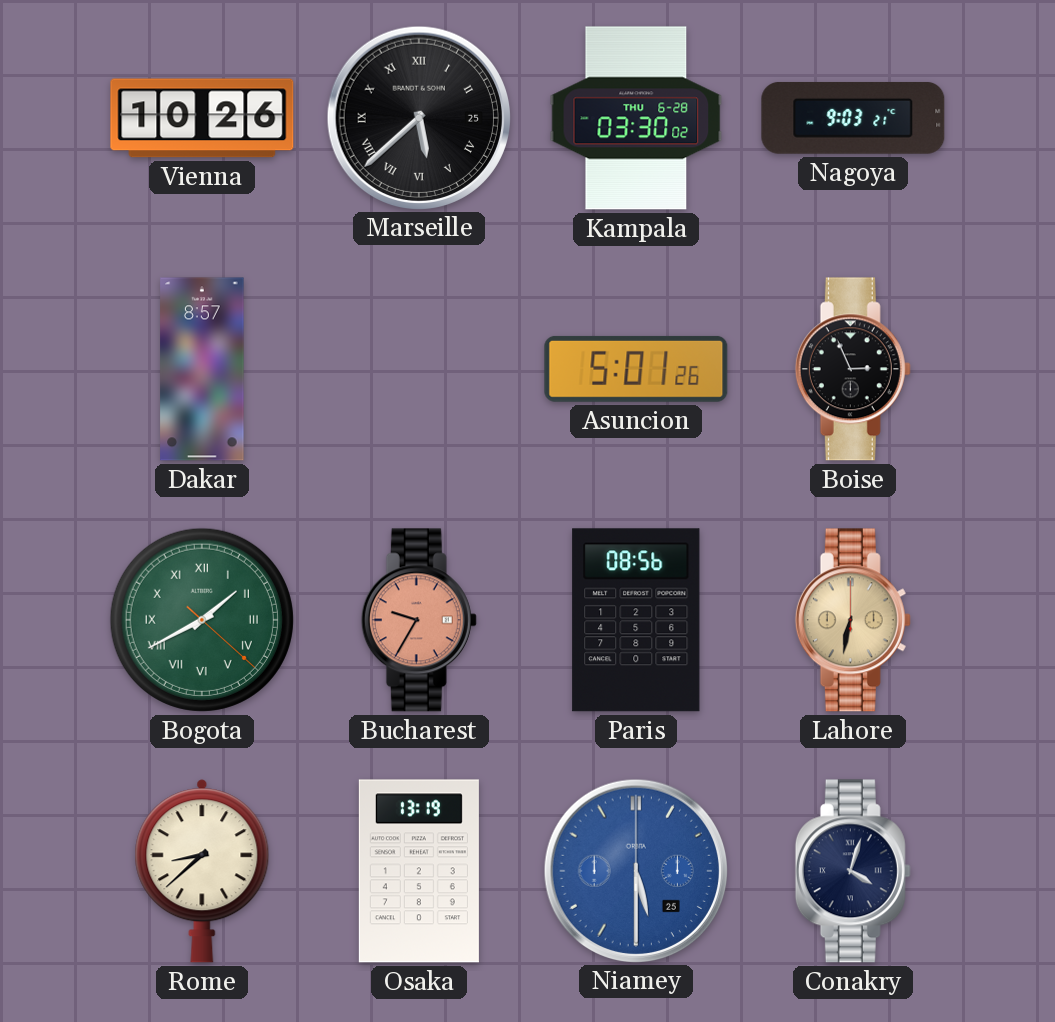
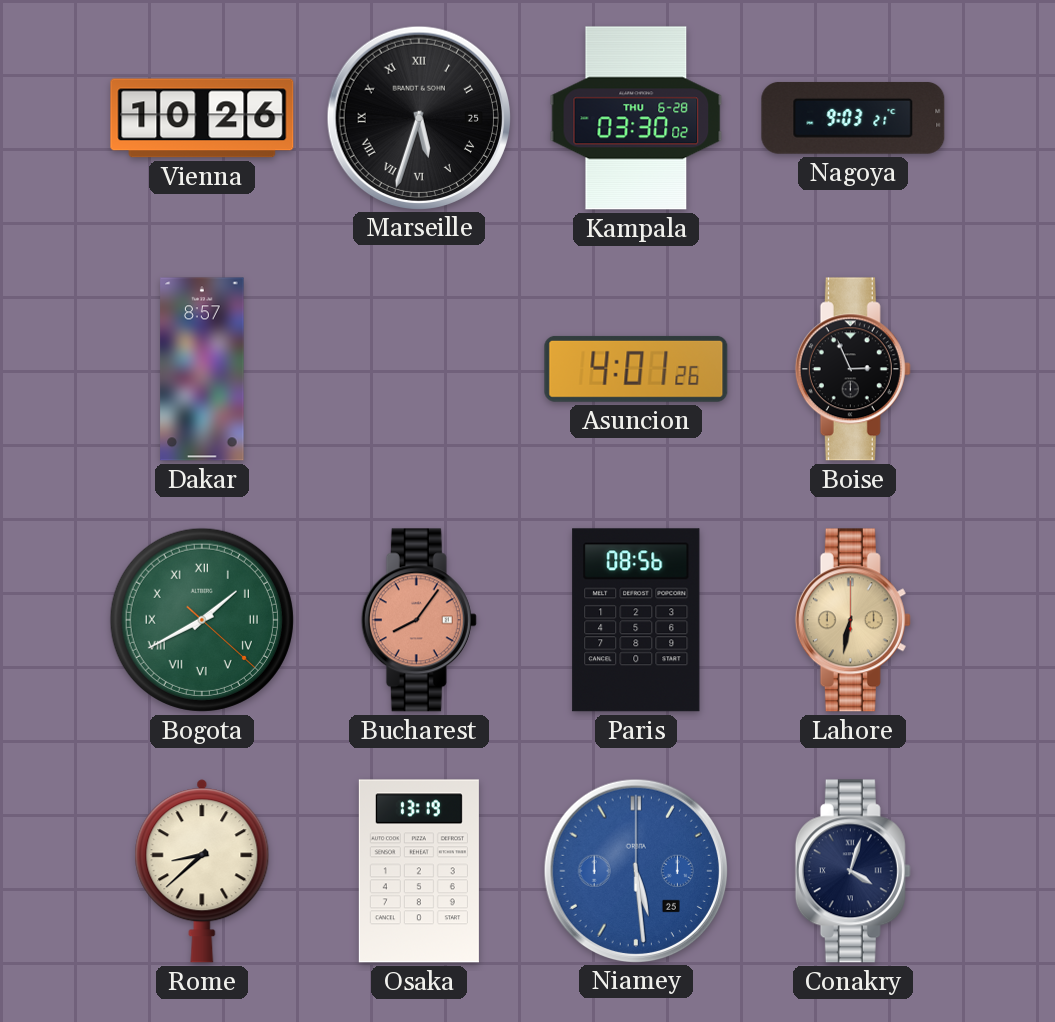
Marseille: 5:38 -> 5:33 (418, 117)
Asuncion: 5:01 -> 4:01 (636, 369)
Bucharest: 9:35 -> 8:06 (419, 620)
Niamey: 5:30 -> 5:29 (635, 870)
